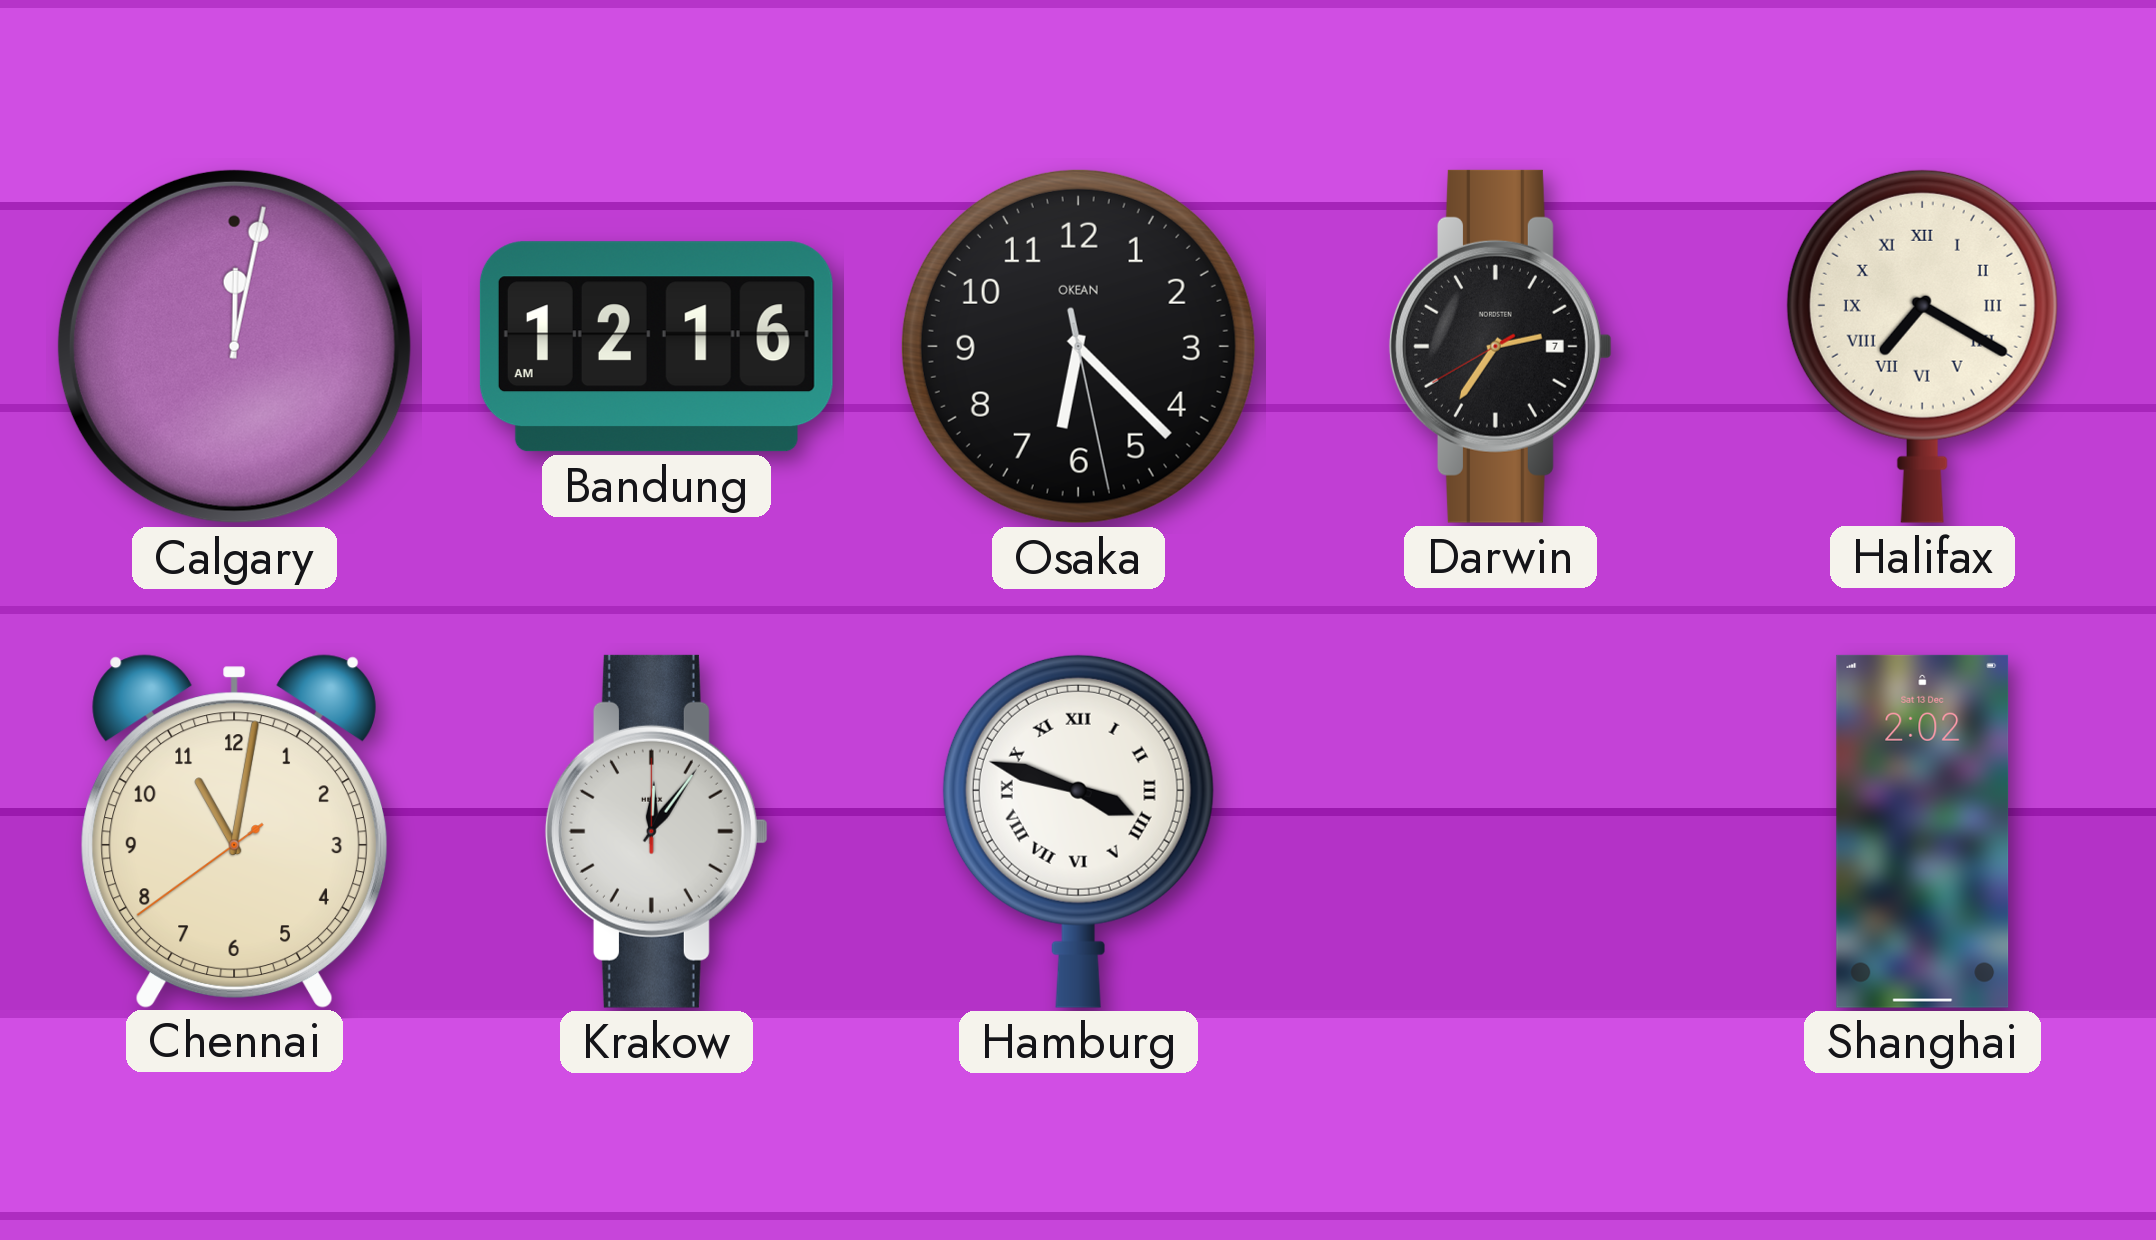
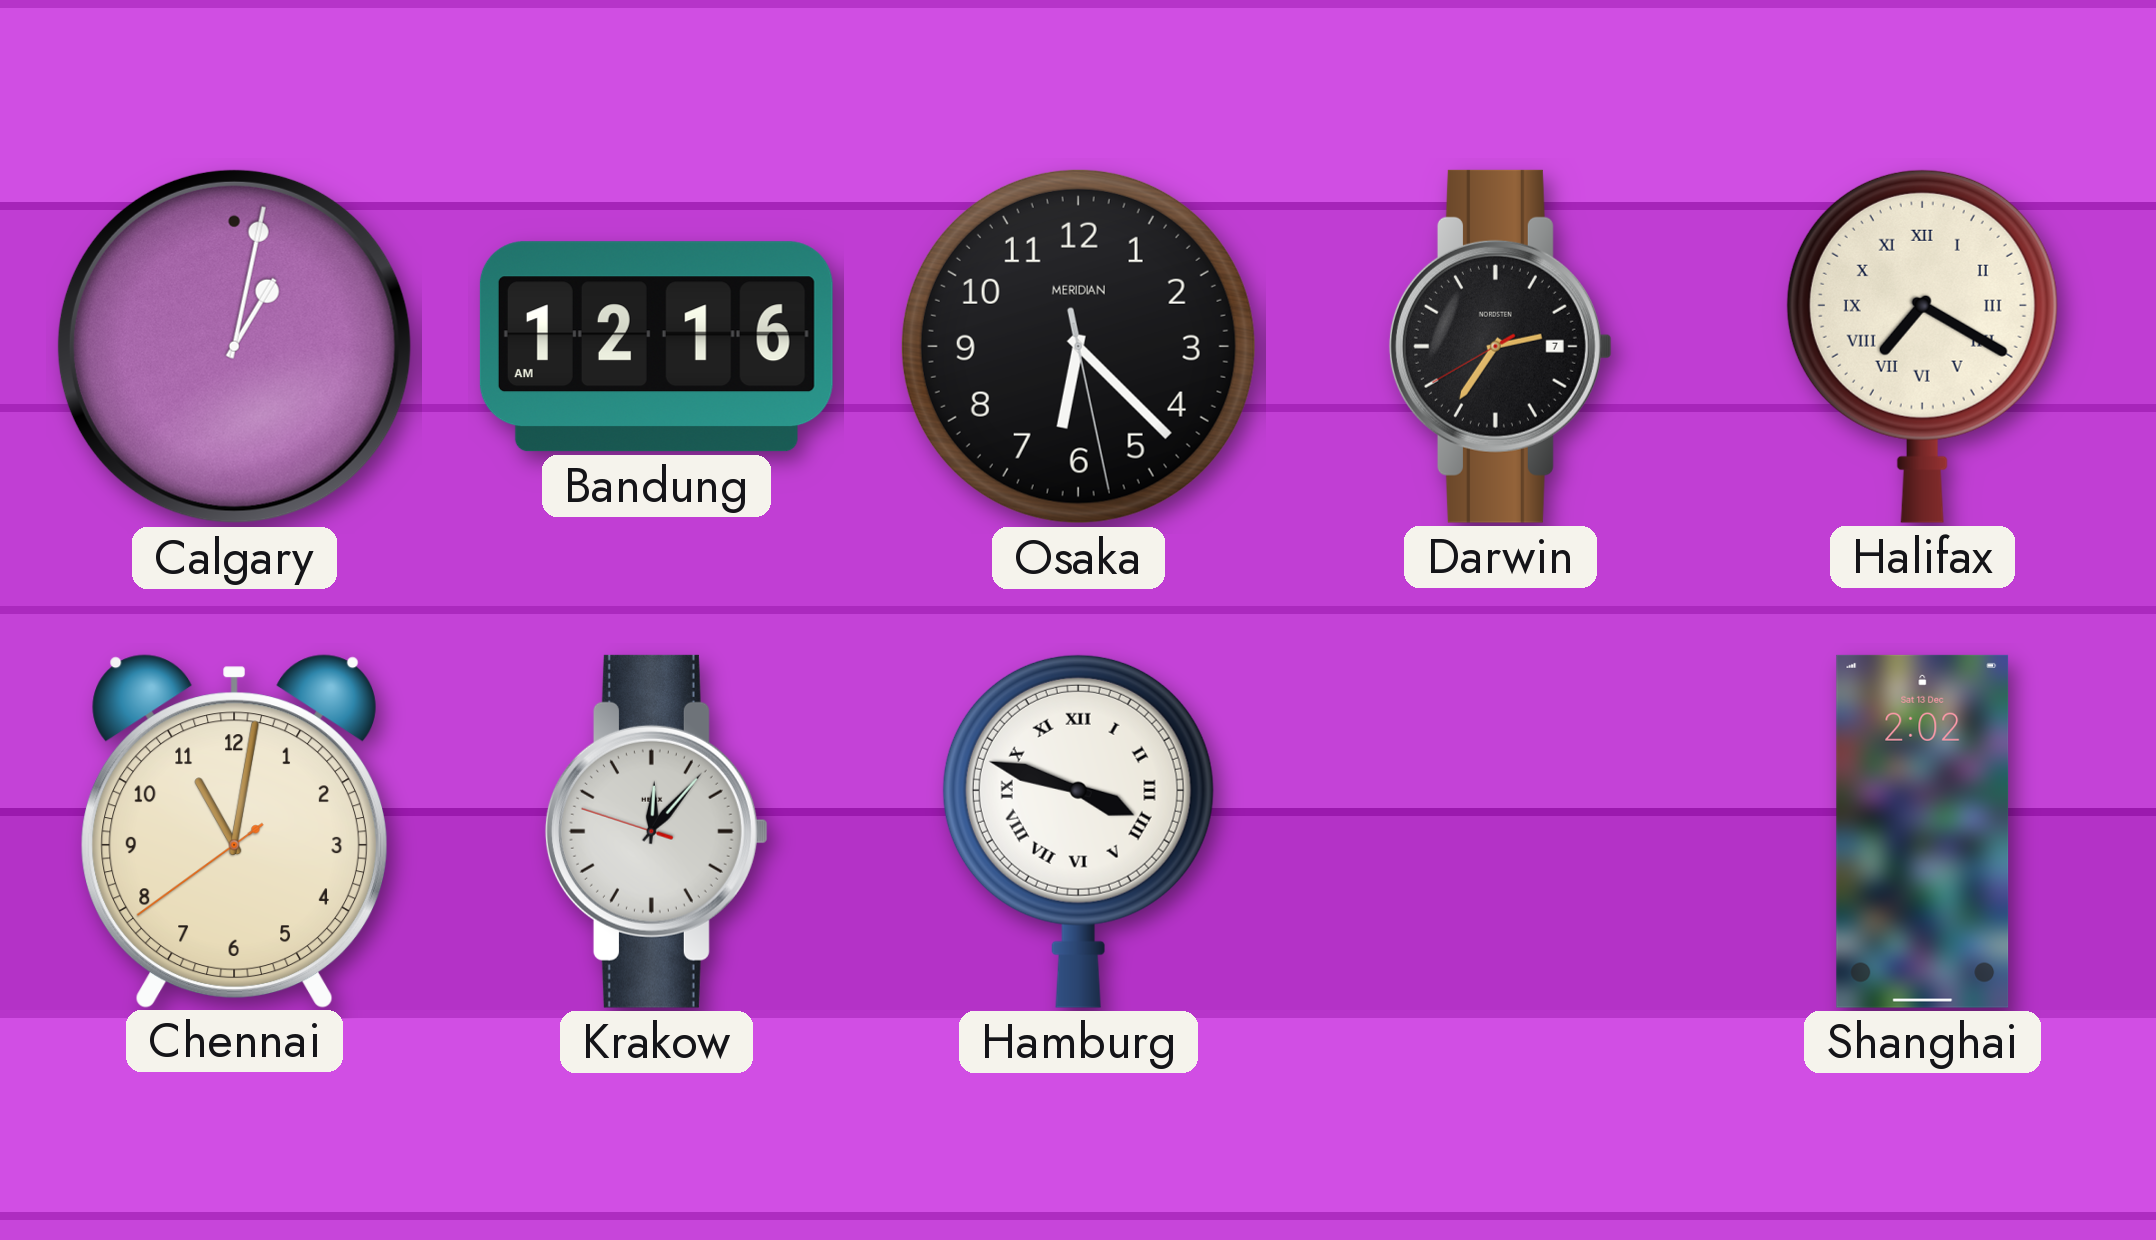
Calgary: 12:02 -> 1:02 (234, 346)
Osaka brand: OKEAN -> MERIDIAN (1078, 346)
Krakow: 12:06:00 -> 12:06:48 (656, 831)
